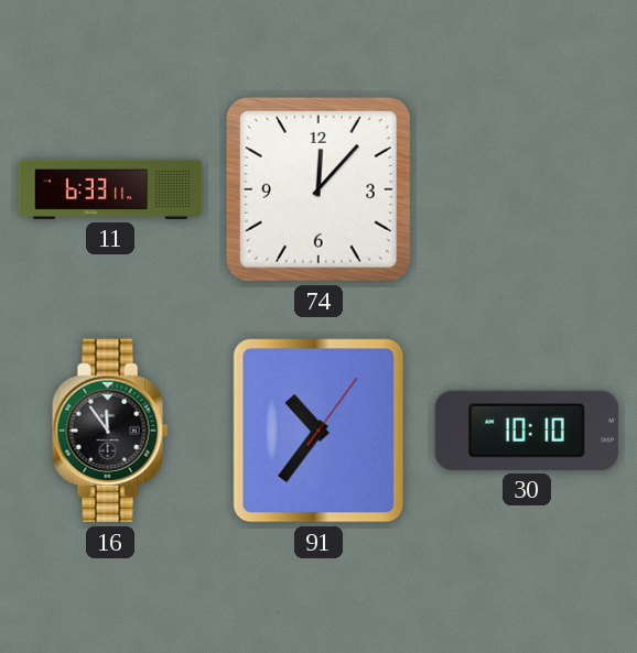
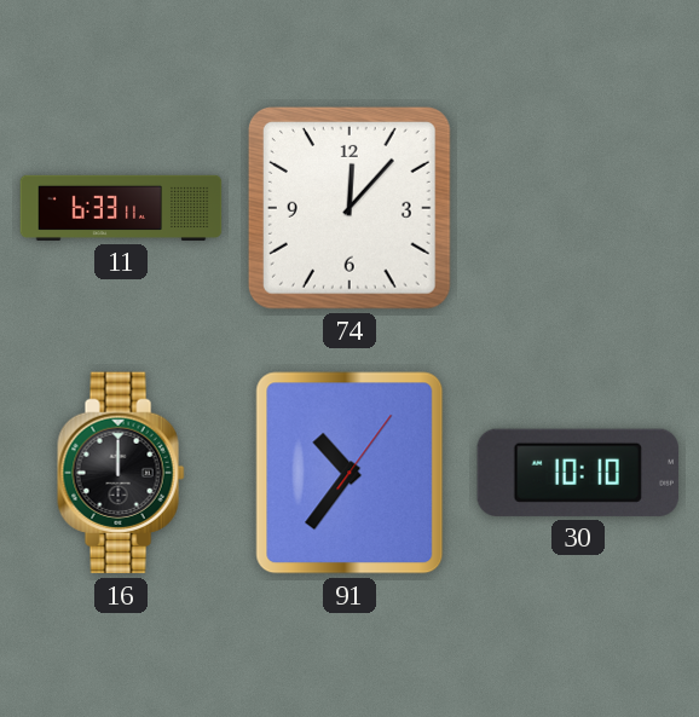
16: 11:54 -> 12:00 (121, 473)
